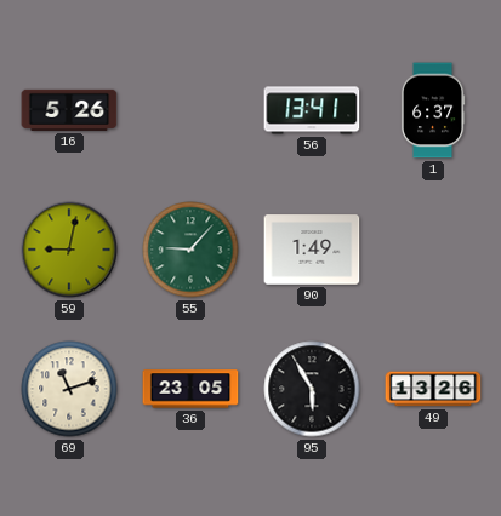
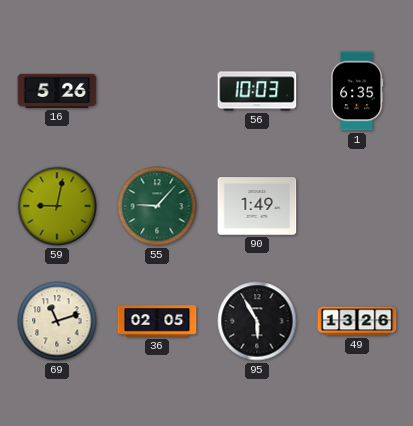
56: 13:41 -> 10:03 (257, 91)
1: 6:37 -> 6:35 (357, 91)
36: 23:05 -> 02:05 (157, 321)
